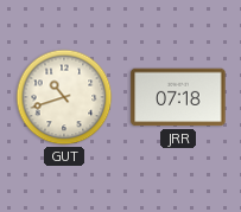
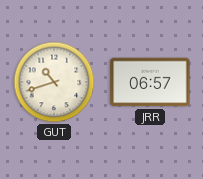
JRR: 07:18 -> 06:57 (150, 82)
